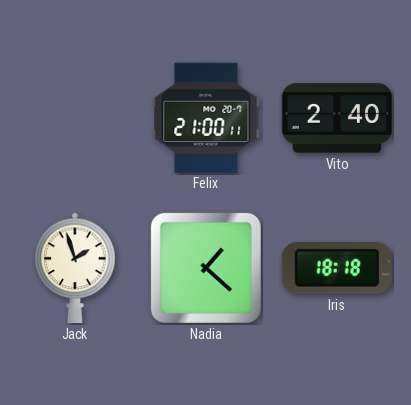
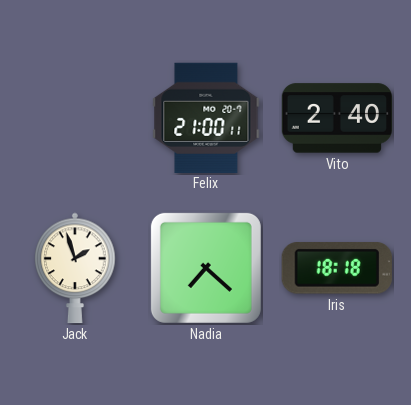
Nadia: 1:22 -> 7:22 (206, 268)
